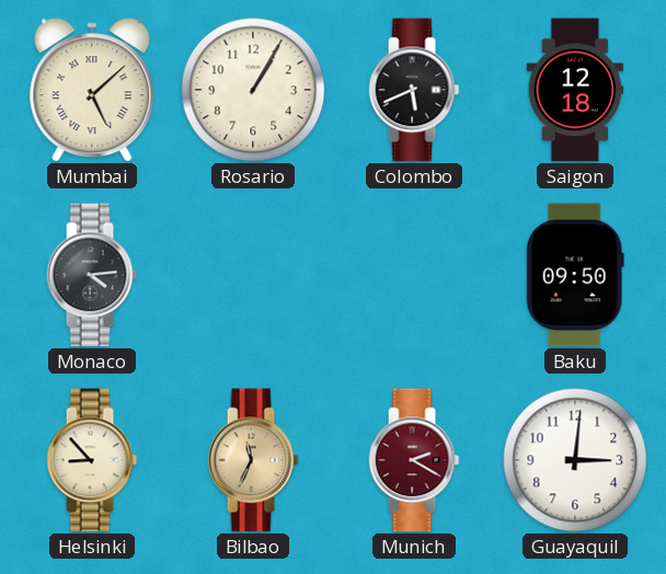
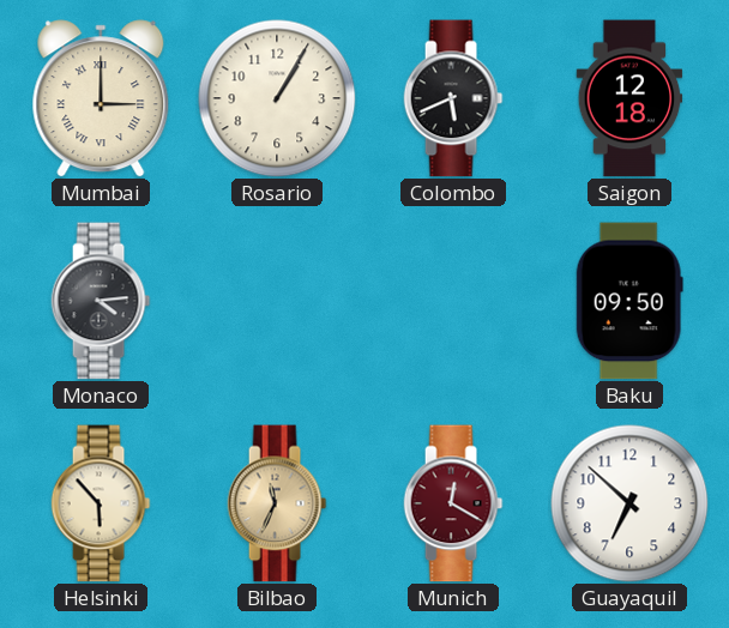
Mumbai: 5:08 -> 3:00 (101, 98)
Helsinki: 8:53 -> 5:53 (101, 503)
Munich: 2:20 -> 12:20 (453, 503)
Guayaquil: 3:01 -> 6:52 (629, 503)
